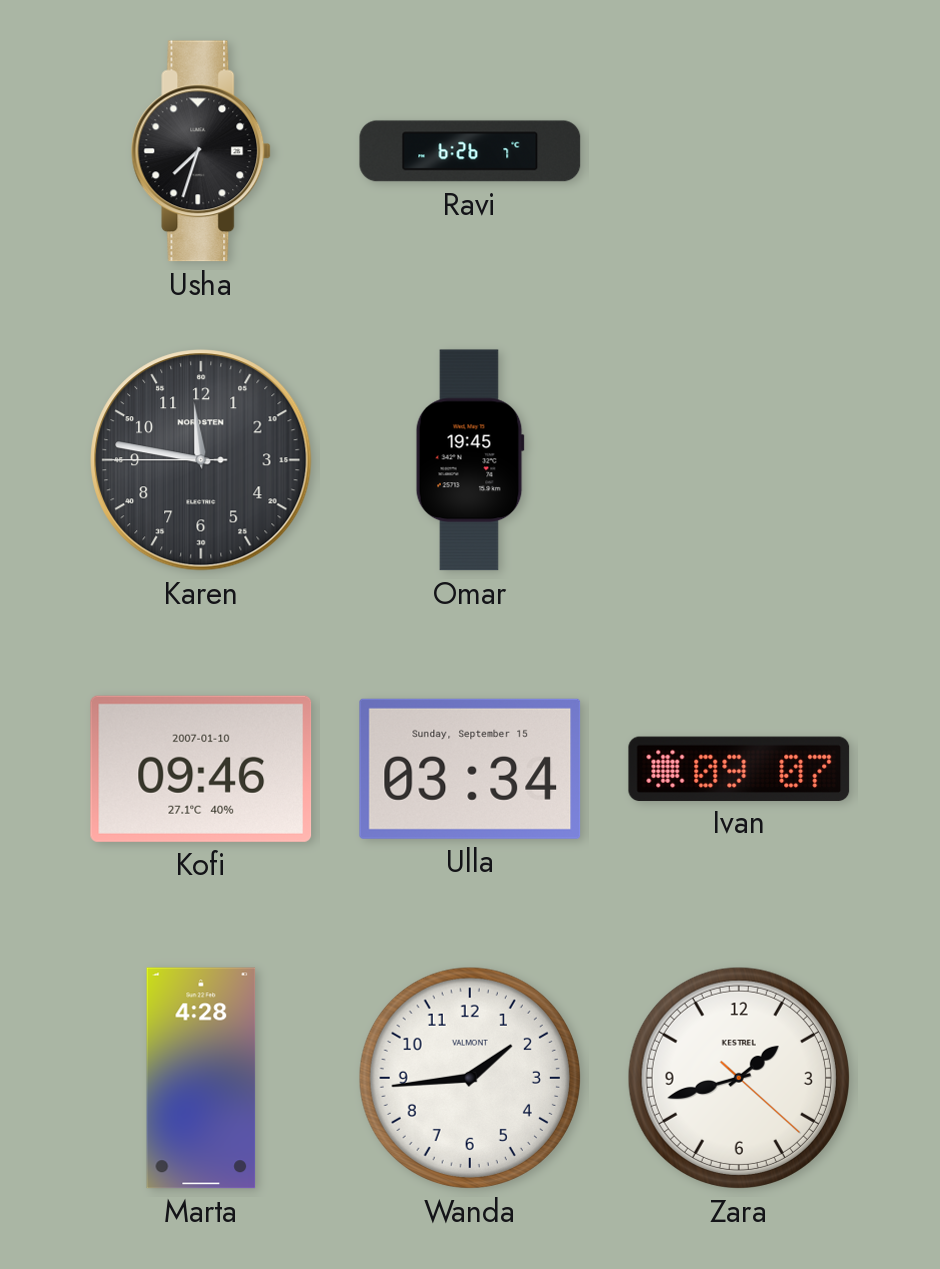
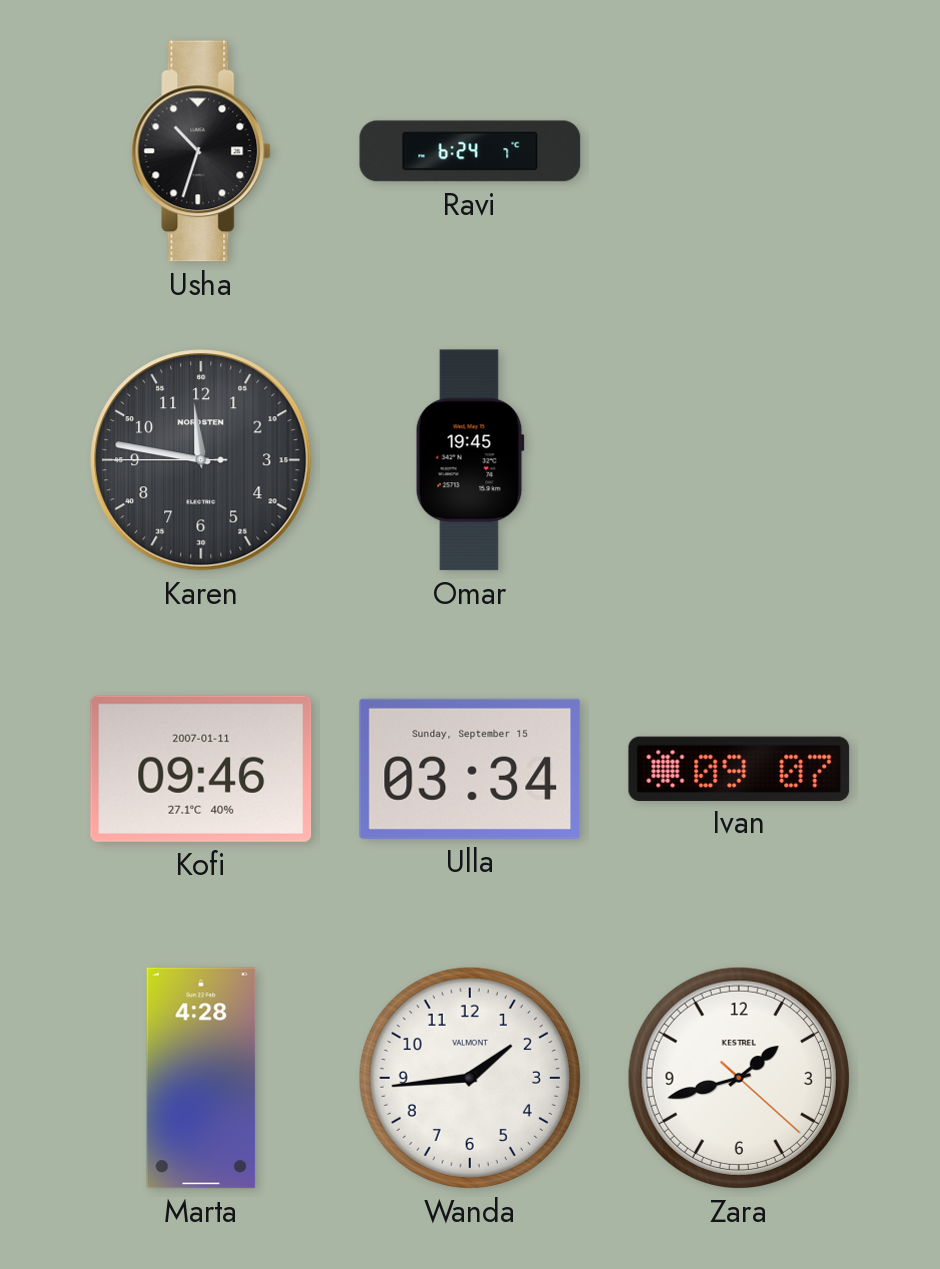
Usha: 7:33 -> 10:33 (202, 151)
Ravi: 6:26 -> 6:24 (470, 151)
Kofi date: 2007-01-10 -> 2007-01-11 (201, 769)
